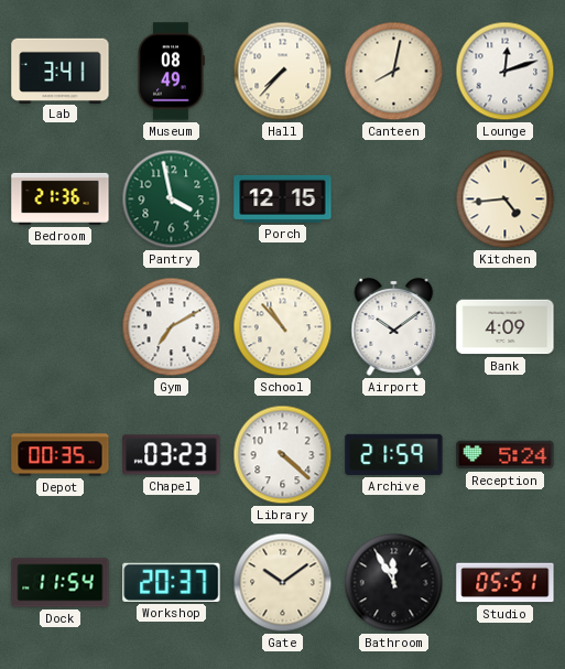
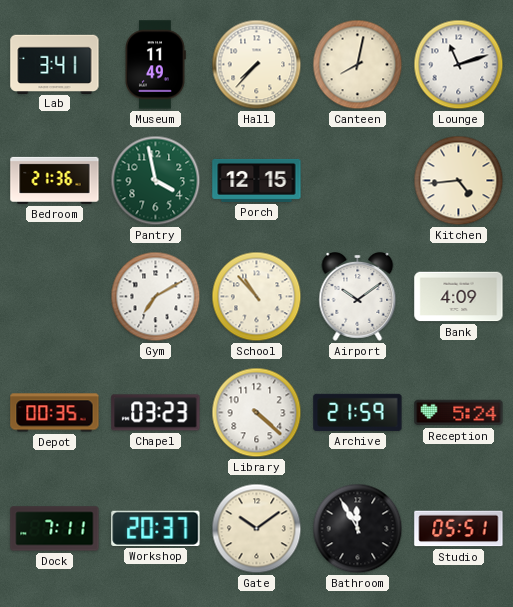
Museum: 08:49 -> 11:49 (156, 65)
Lounge: 12:12 -> 11:12 (459, 65)
Dock: 11:54 -> 7:11 (55, 529)
